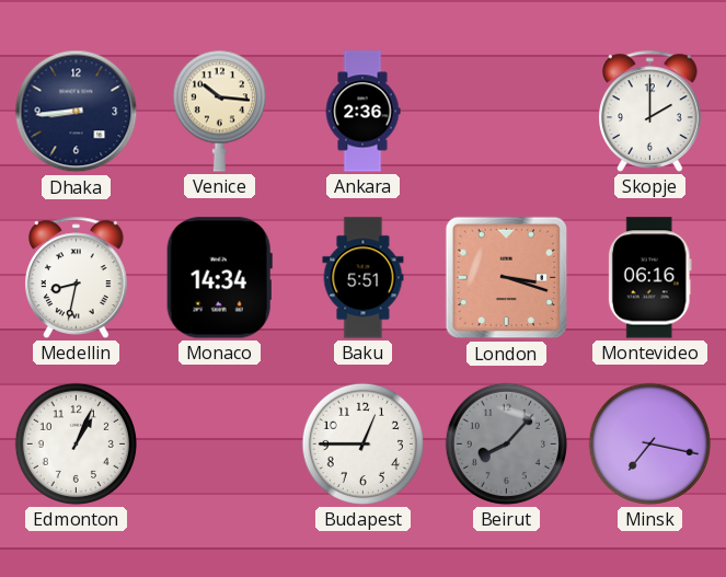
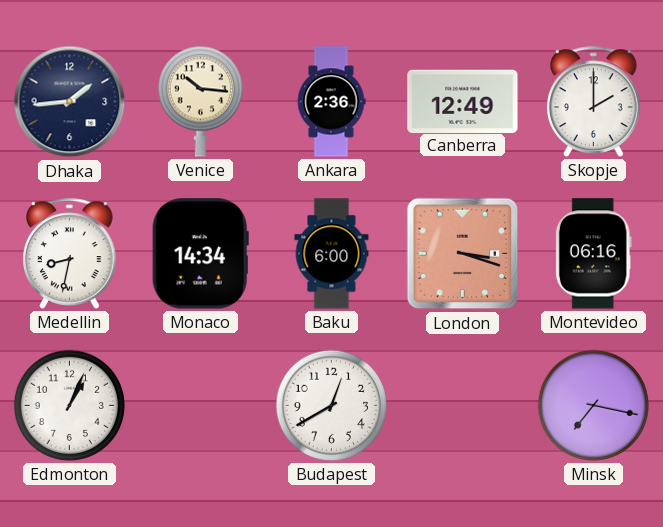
Dhaka: 8:44 -> 1:44 (70, 102)
Canberra: none -> 12:49 (463, 101)
Baku: 5:51 -> 6:00 (332, 254)
Budapest: 12:45 -> 12:40 (331, 405)
Beirut: 8:07 -> none (506, 443)
